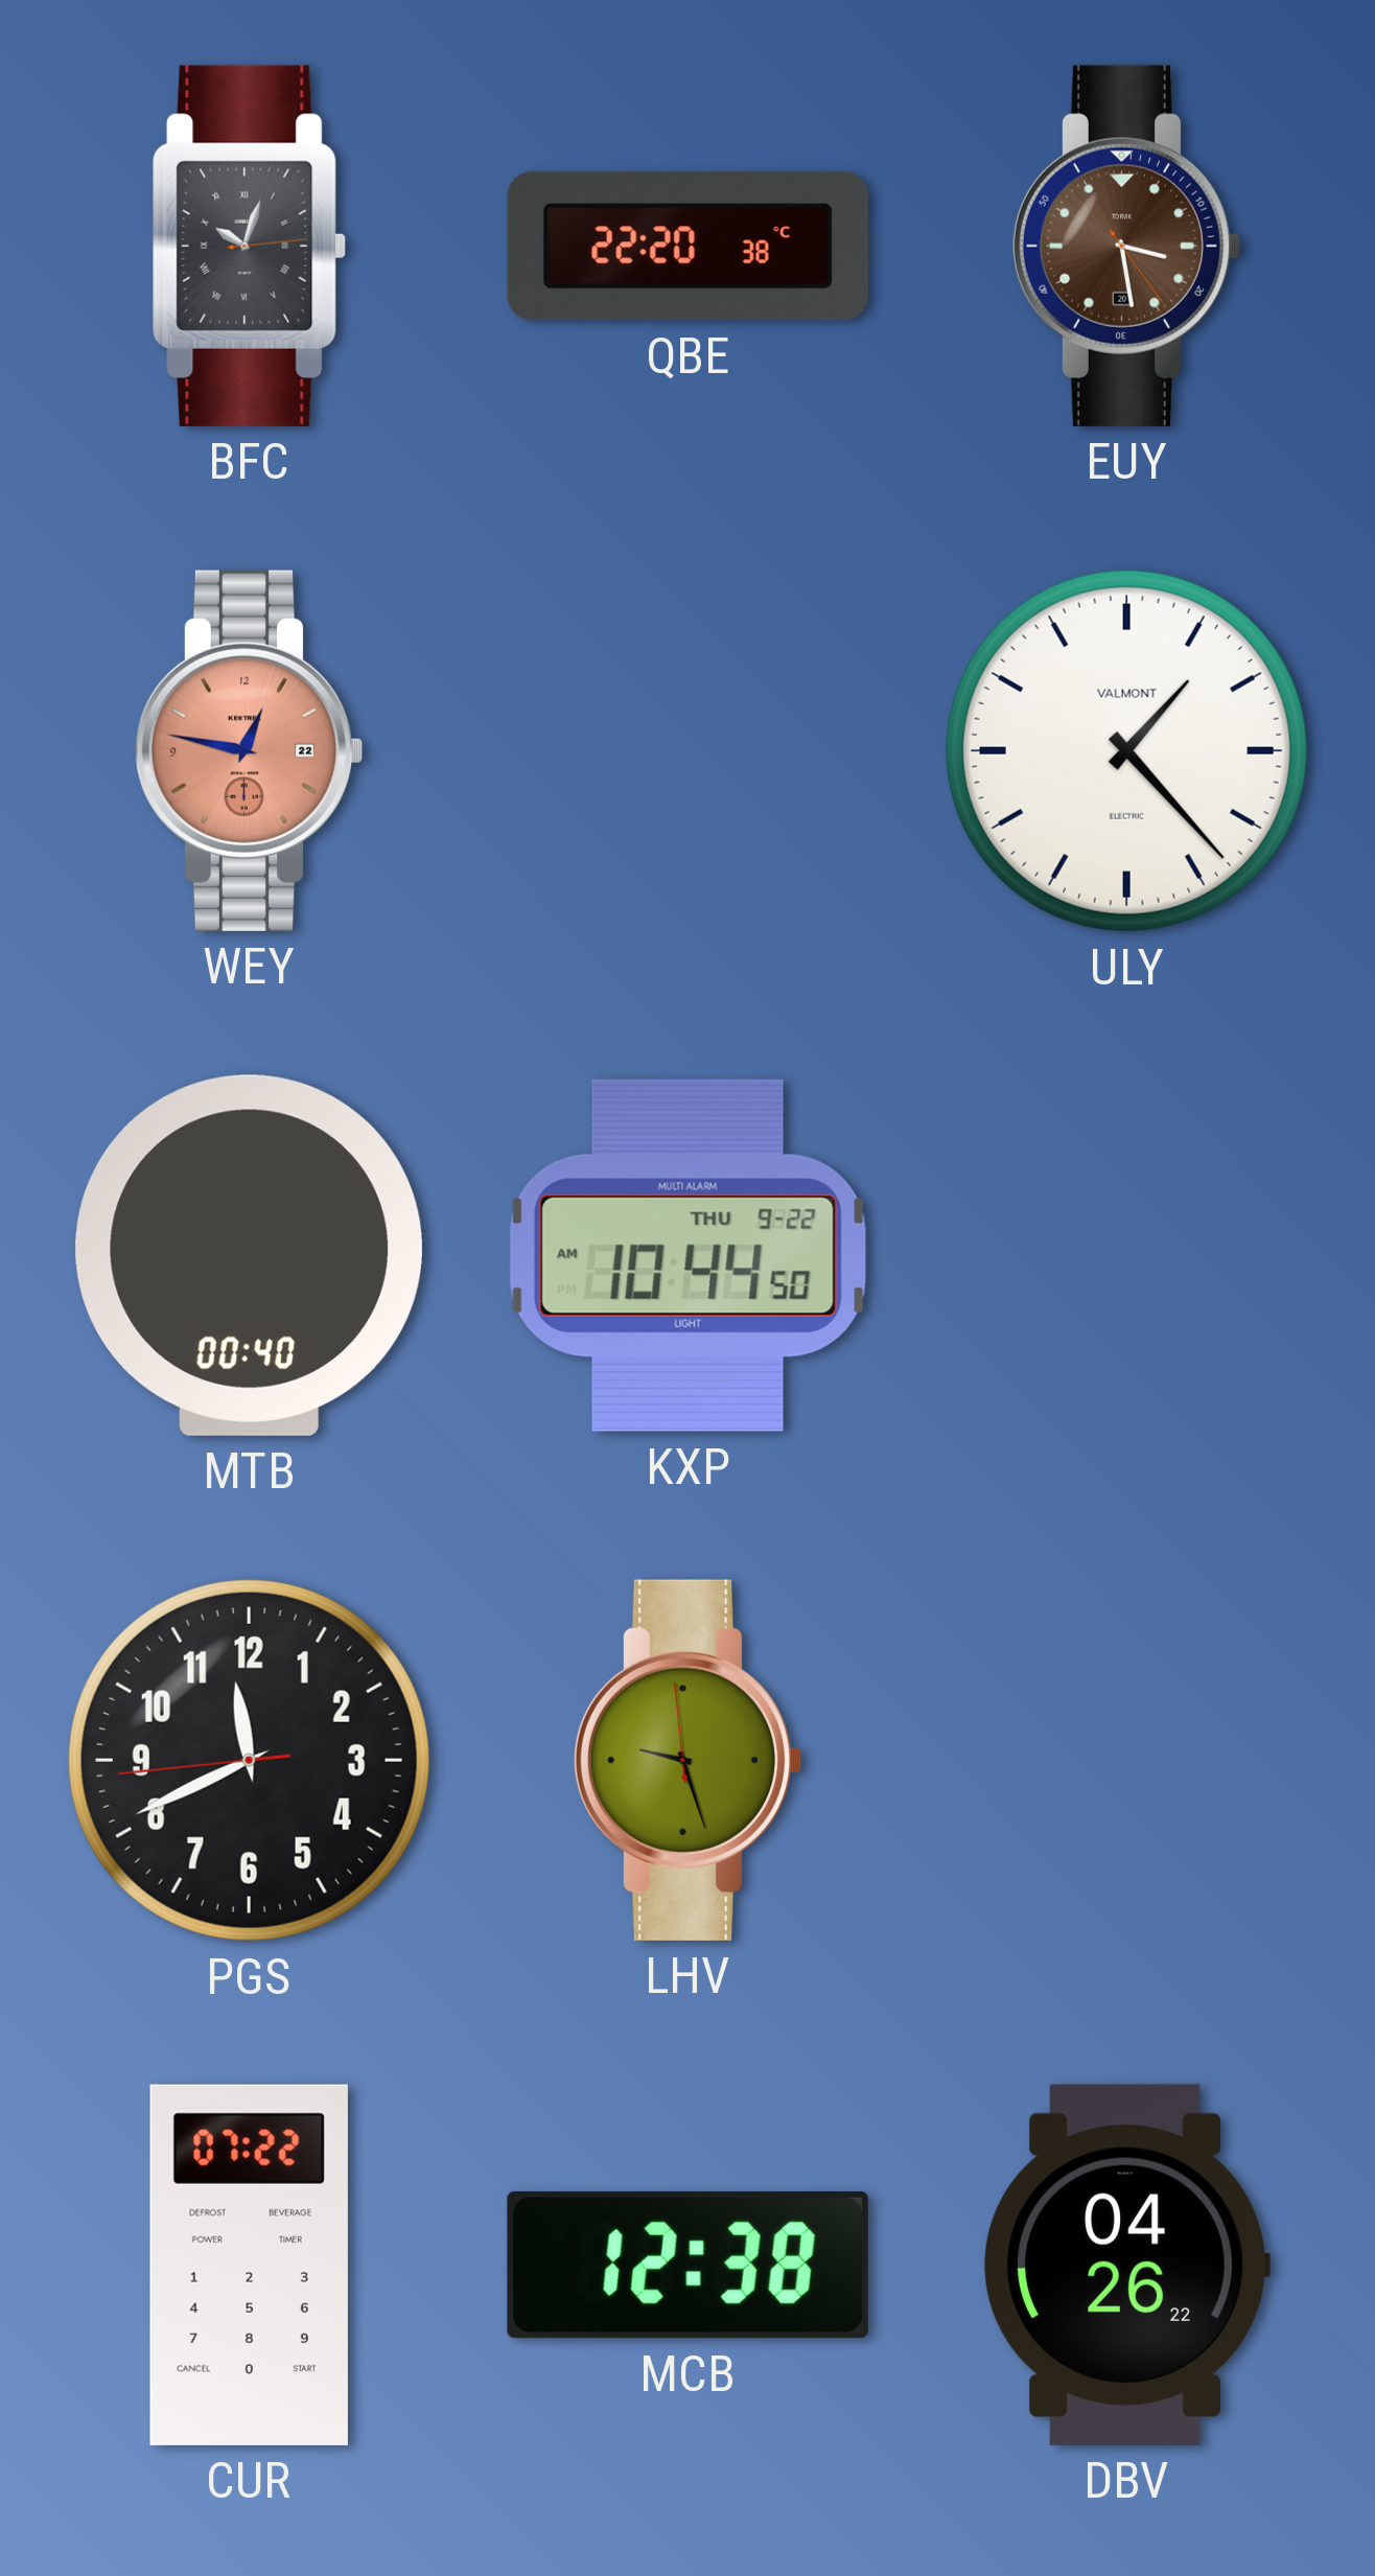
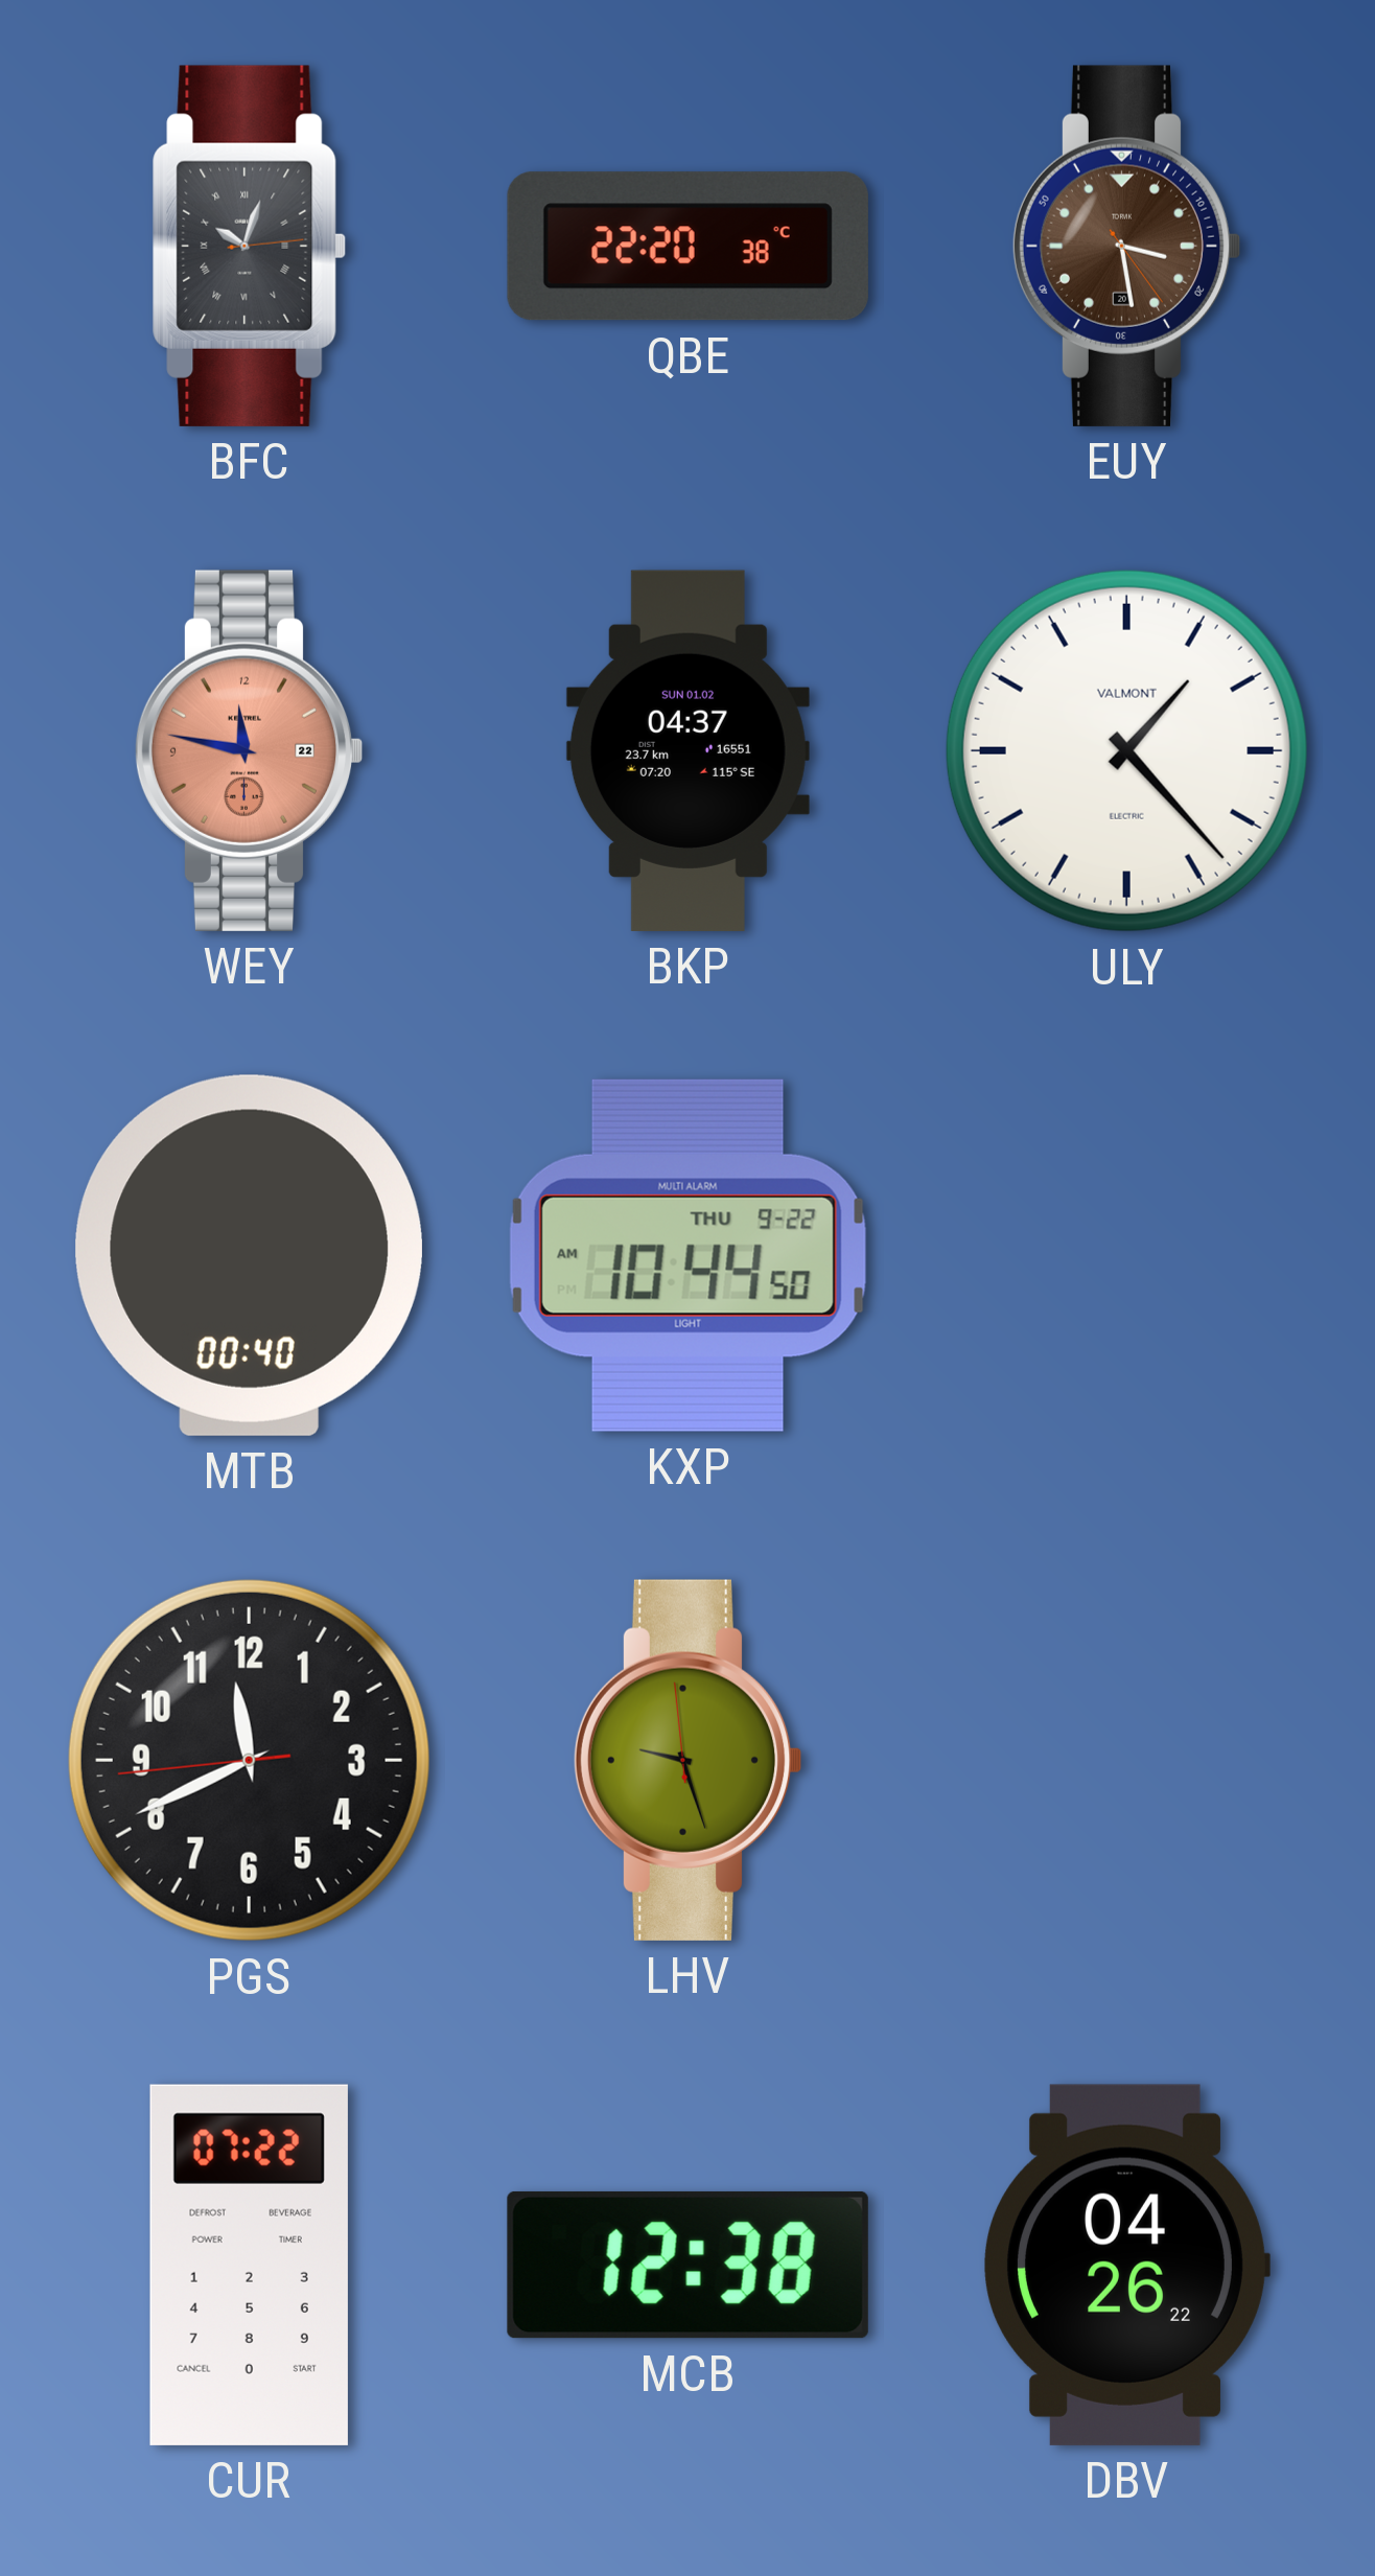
WEY: 12:47 -> 11:47 (249, 750)
BKP: none -> 04:37 (687, 750)
